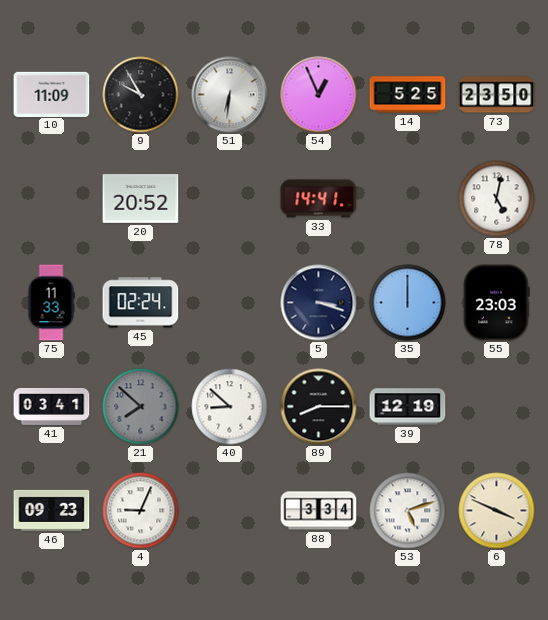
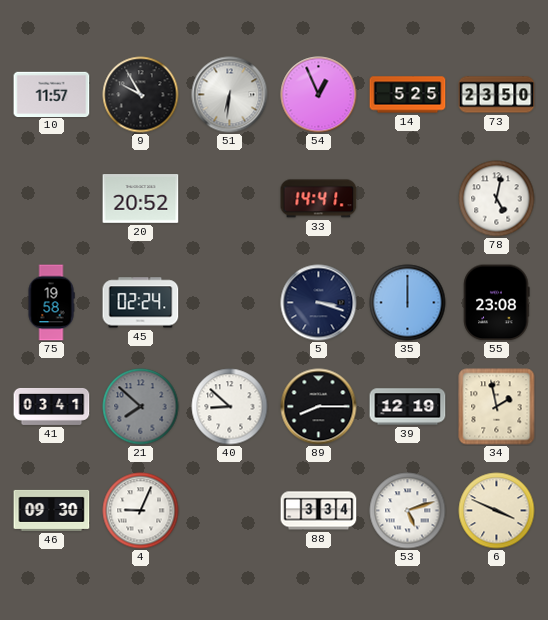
10: 11:09 -> 11:57 (52, 94)
75: 11:33 -> 19:58 (51, 303)
55: 23:03 -> 23:08 (497, 303)
34: none -> 1:58 (497, 407)
46: 09:23 -> 09:30 (52, 510)
